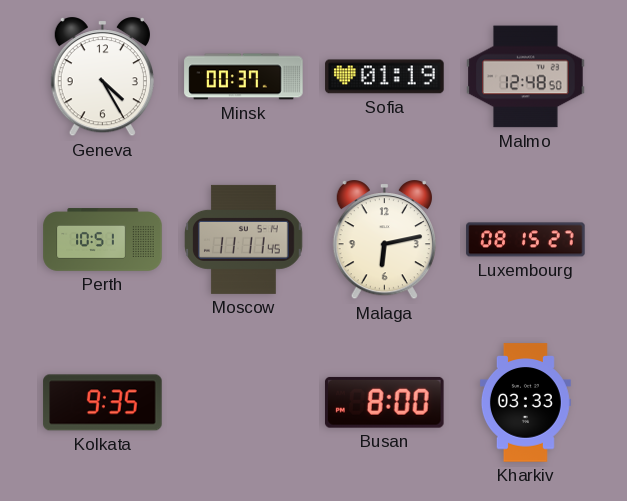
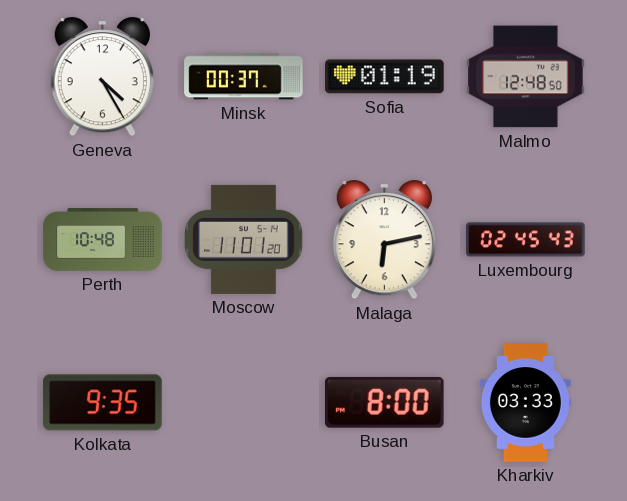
Perth: 10:51 -> 10:48 (103, 240)
Moscow: 11:11 -> 11:01 (244, 239)
Luxembourg: 08:15 -> 02:45 (526, 240)
